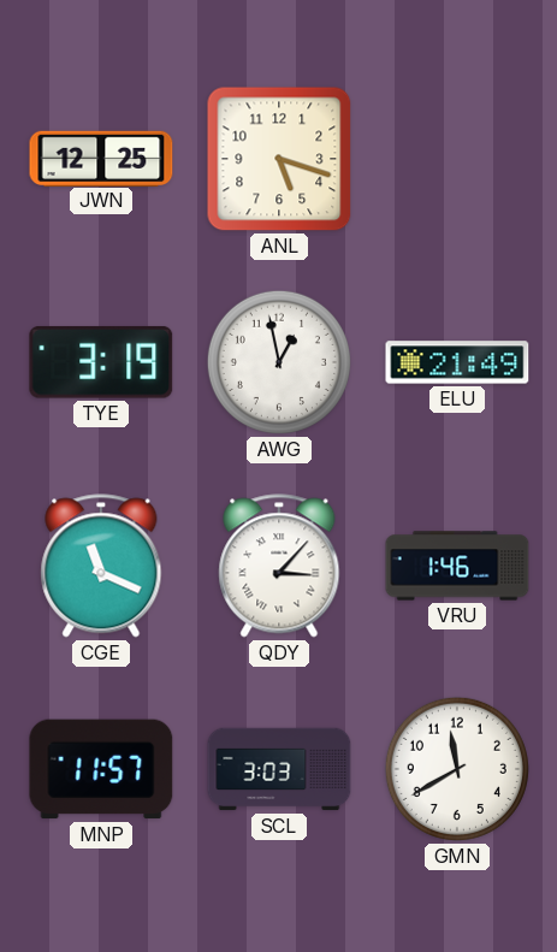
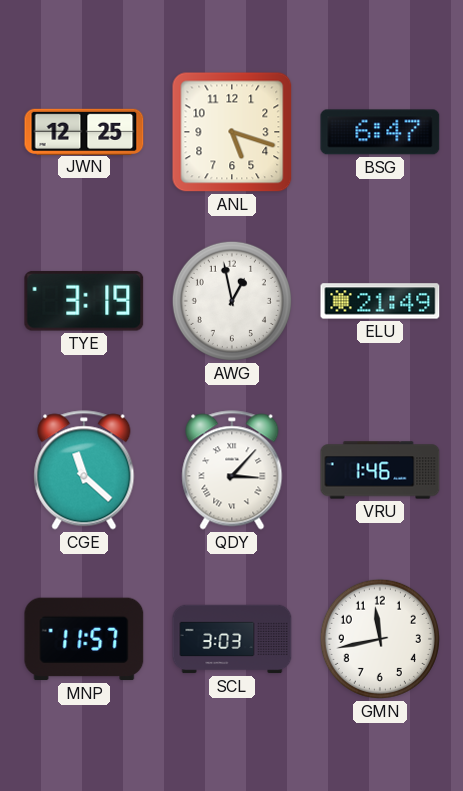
BSG: none -> 6:47 (380, 132)
CGE: 11:19 -> 11:22 (84, 470)
GMN: 11:40 -> 11:43 (380, 639)
